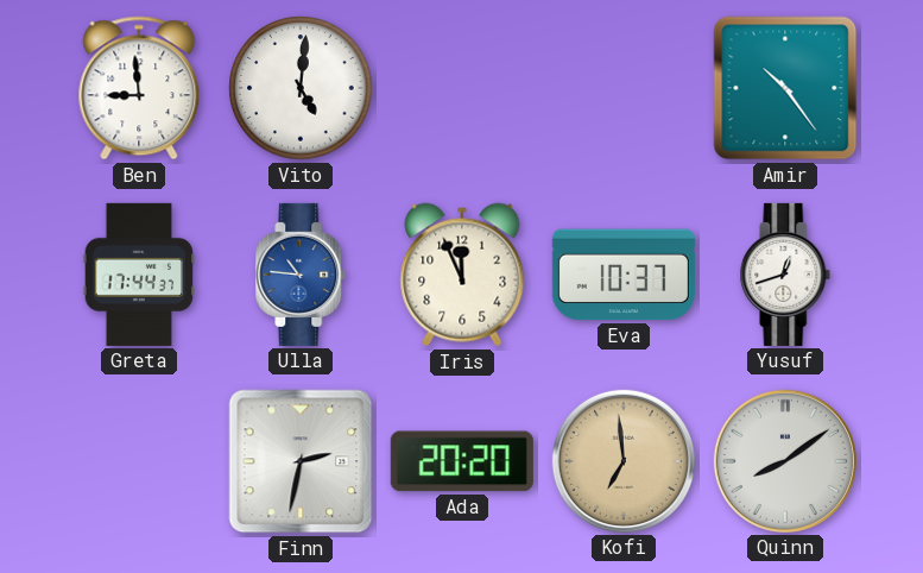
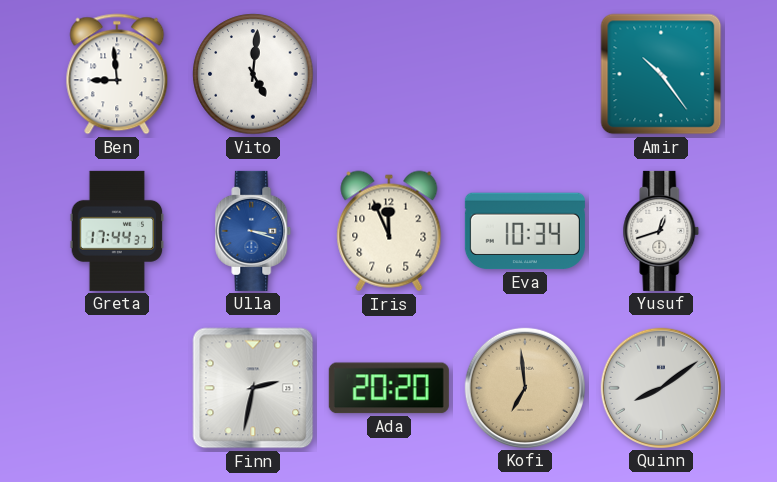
Ulla: 10:46 -> 3:18 (253, 231)
Eva: 10:37 -> 10:34 (525, 231)
